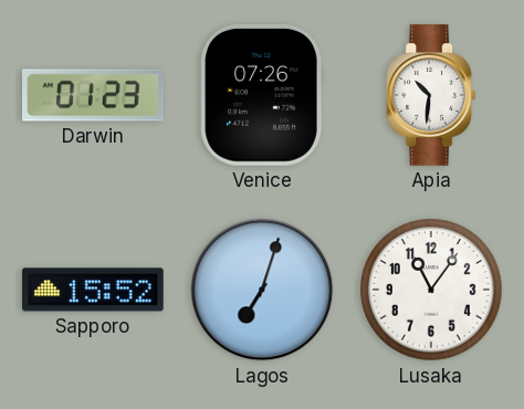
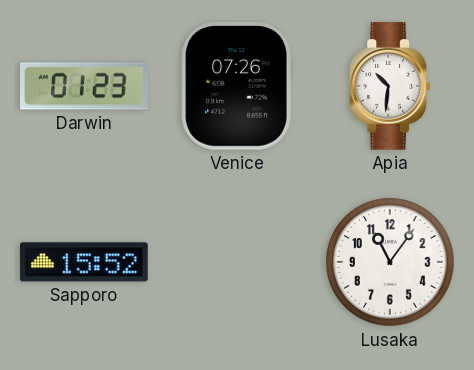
Lagos: 7:03 -> none (262, 290)
